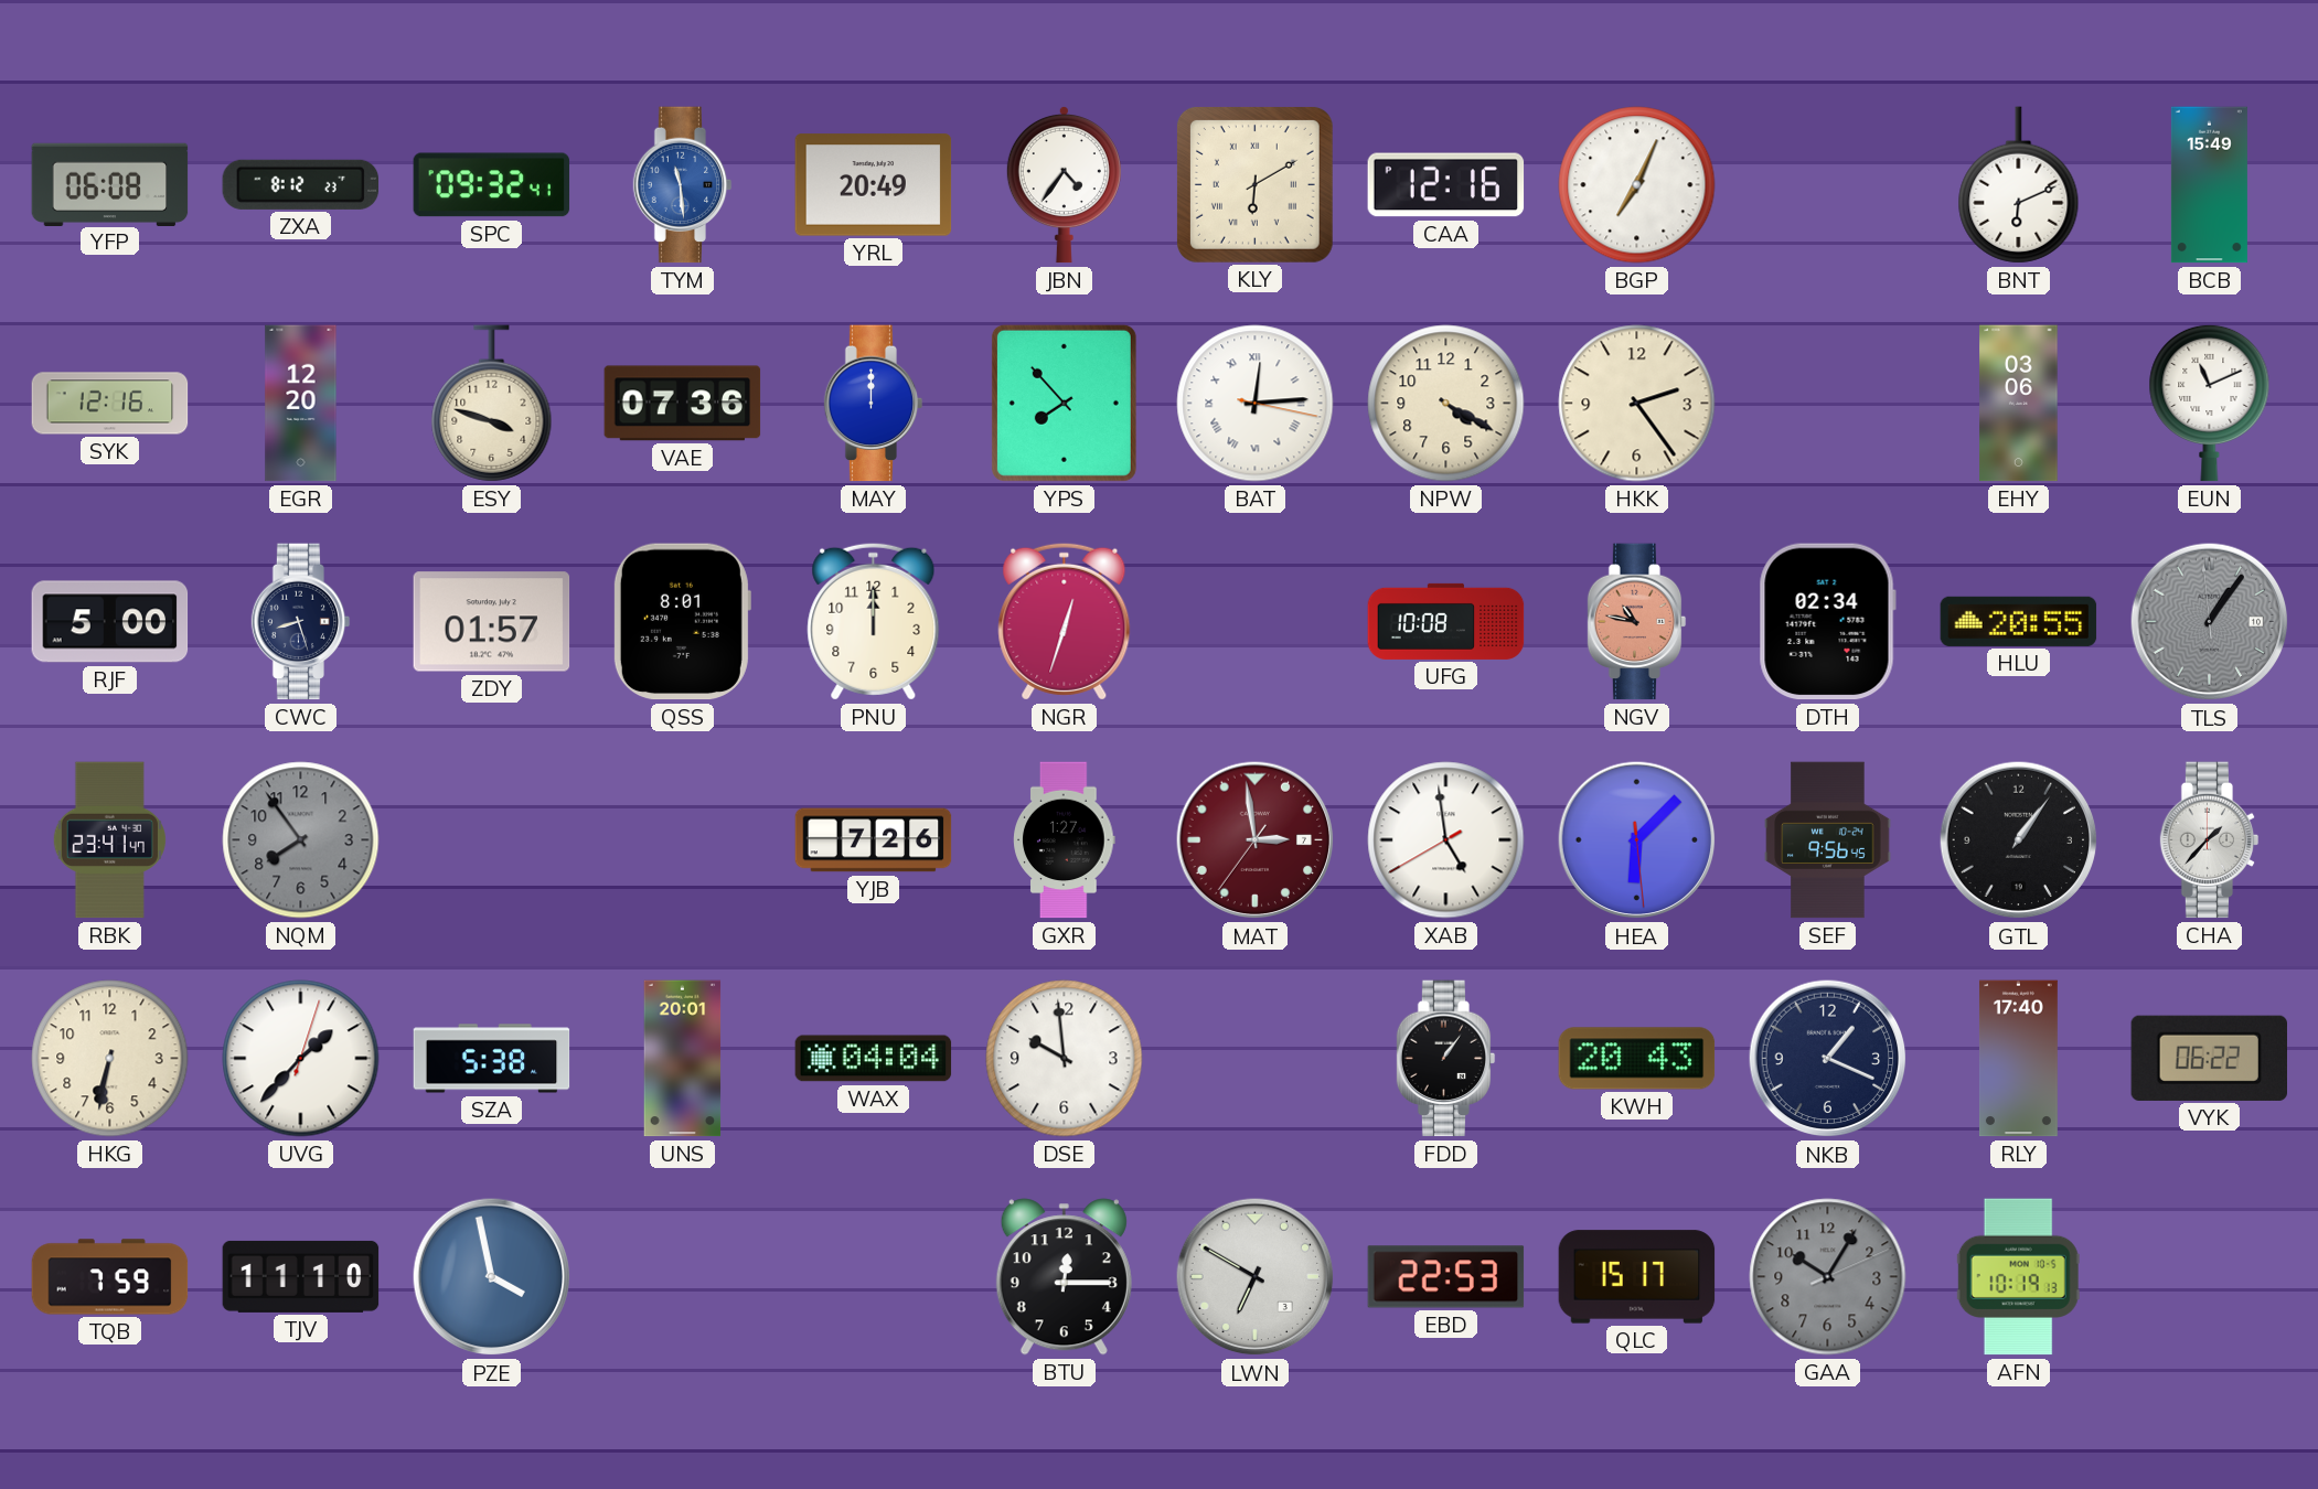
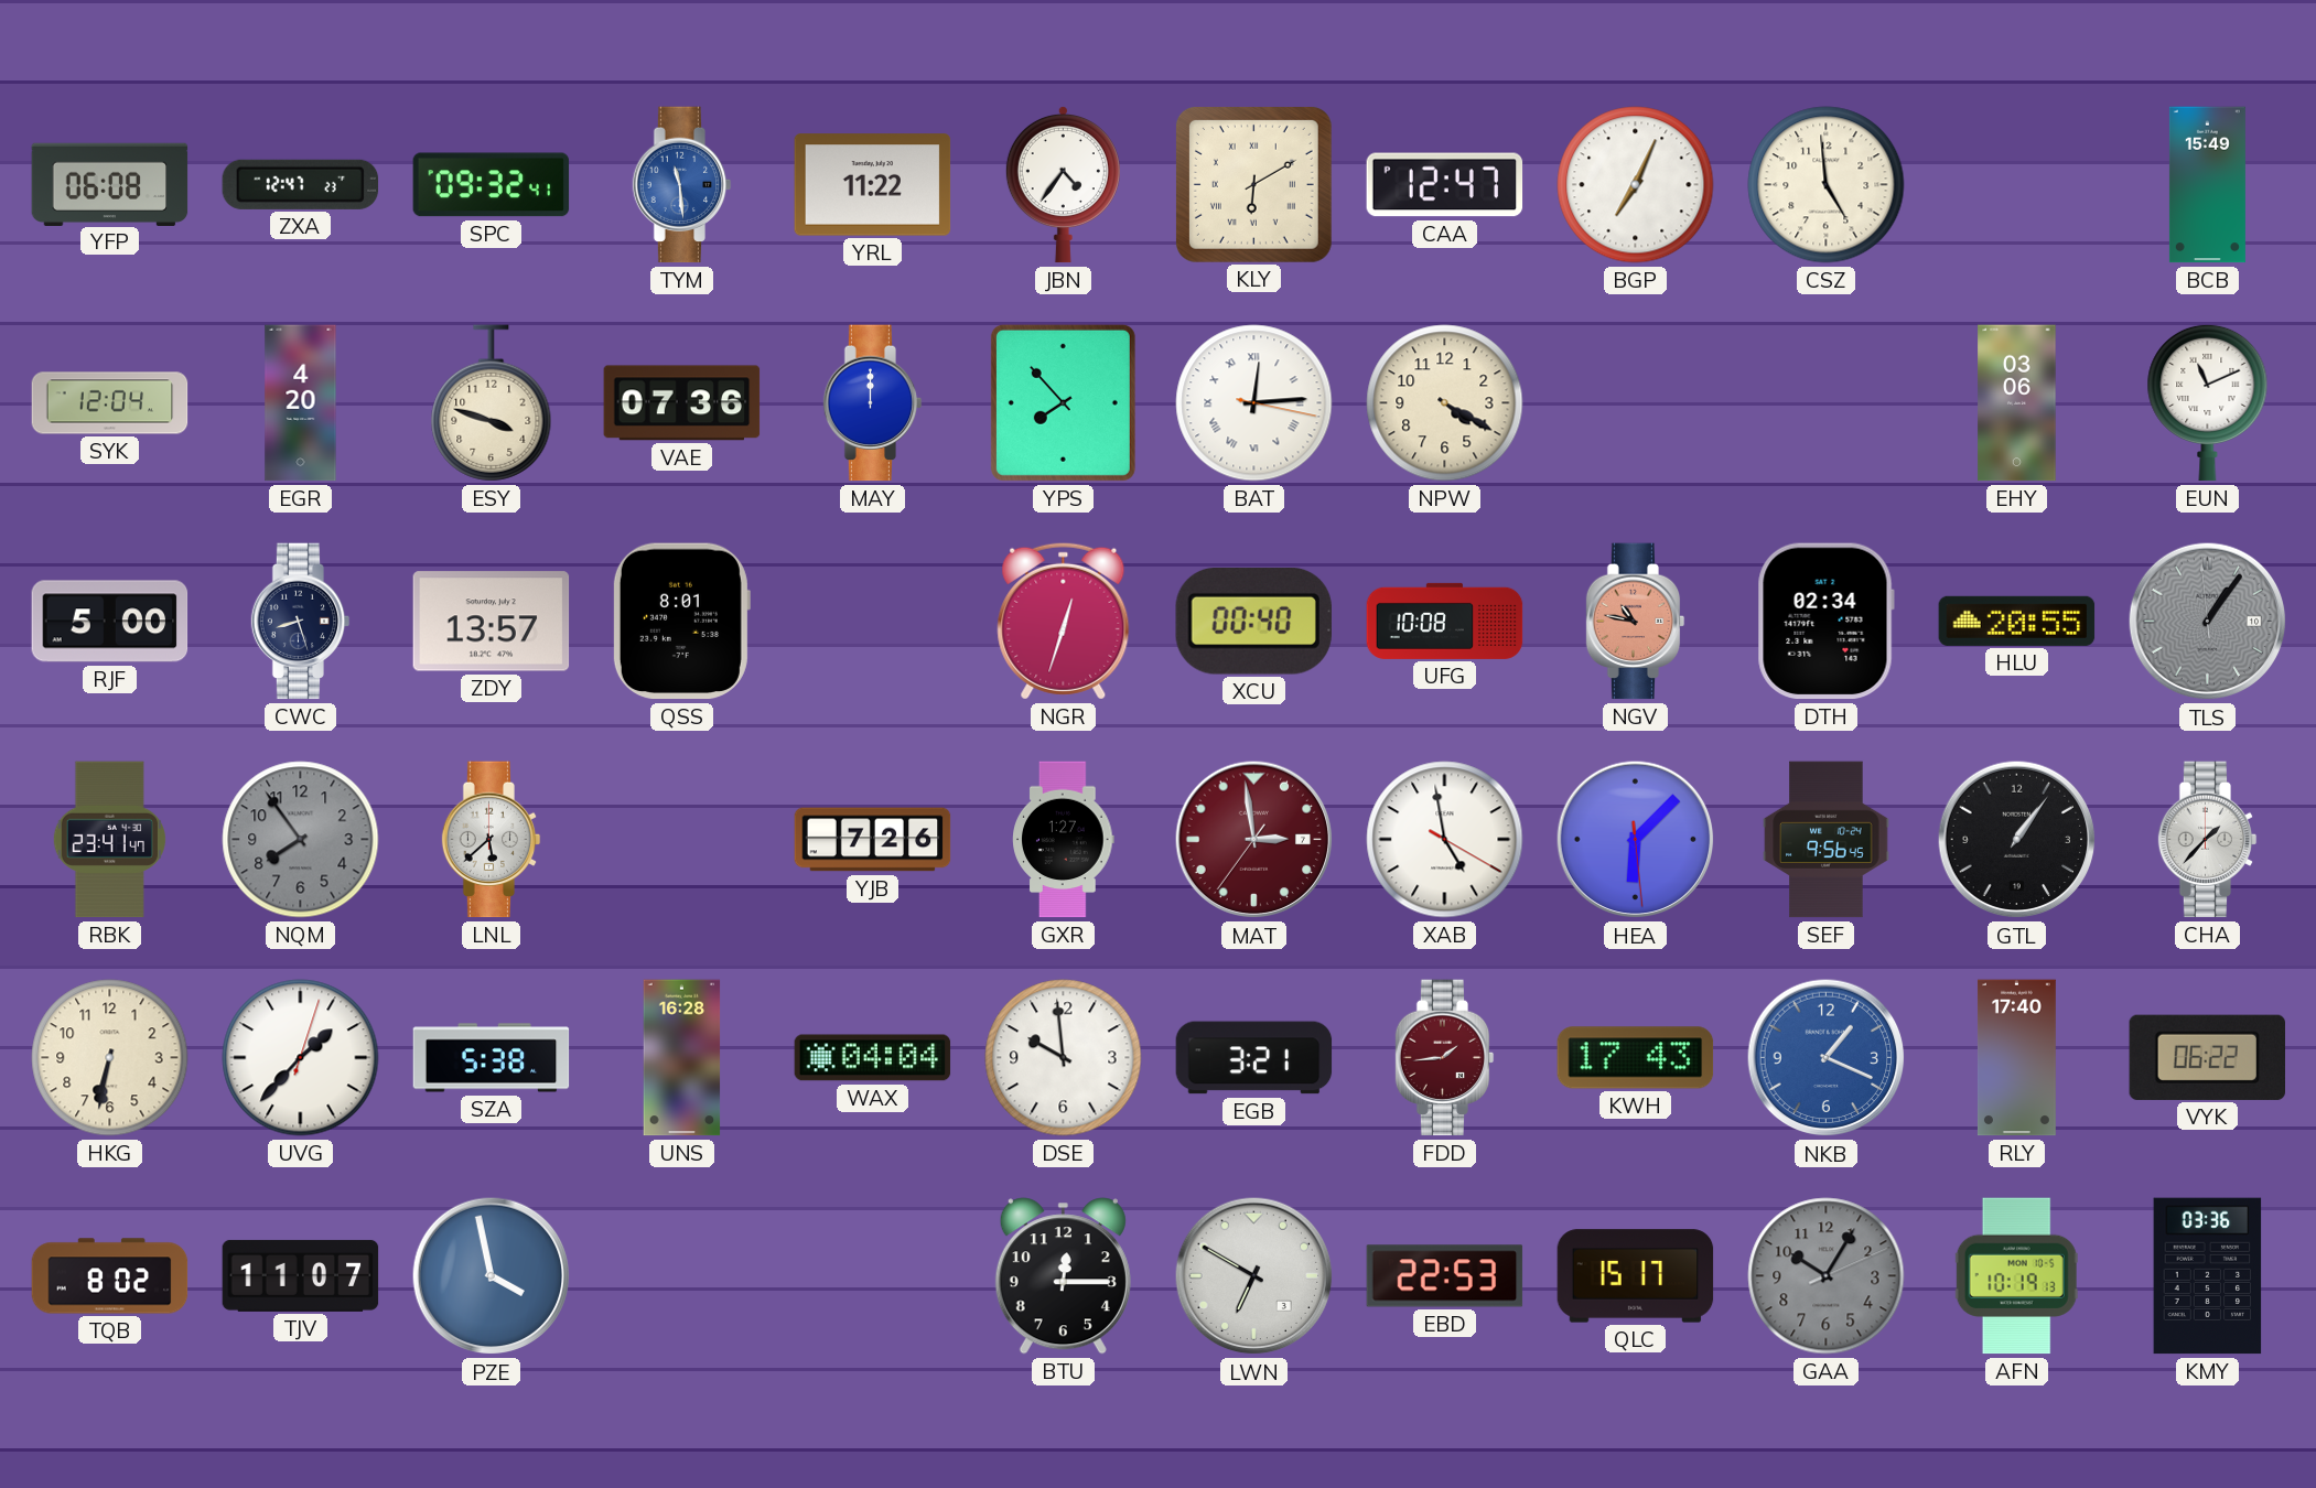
ZXA: 8:12 -> 12:47 (301, 184)
YRL: 20:49 -> 11:22 (873, 185)
CAA: 12:16 -> 12:47 (1445, 185)
CSZ: none -> 4:59 (1827, 185)
BNT: 6:11 -> none (2019, 185)
SYK: 12:16 -> 12:04 (110, 403)
EGR: 12:20 -> 4:20 (301, 403)
HKK: 2:24 -> none (1637, 404)
ZDY: 01:57 -> 13:57 (492, 622)
PNU: 12:00 -> none (874, 621)
XCU: none -> 00:40 (1253, 621)
LNL: none -> 5:38 (492, 840)
XAB: 4:58:40 -> 4:58:20 (1445, 840)
UNS: 20:01 -> 16:28 (682, 1058)
EGB: none -> 3:21 (1254, 1058)
FDD: 1:06 -> 1:44 (1445, 1058)
FDD dial: black -> burgundy (1445, 1058)
KWH: 20:43 -> 17:43 (1636, 1058)
NKB dial: navy -> blue (1827, 1058)
TQB: 7:59 -> 8:02 (110, 1276)
TJV: 11:10 -> 11:07 (301, 1275)
KMY: none -> 03:36 (2208, 1276)
